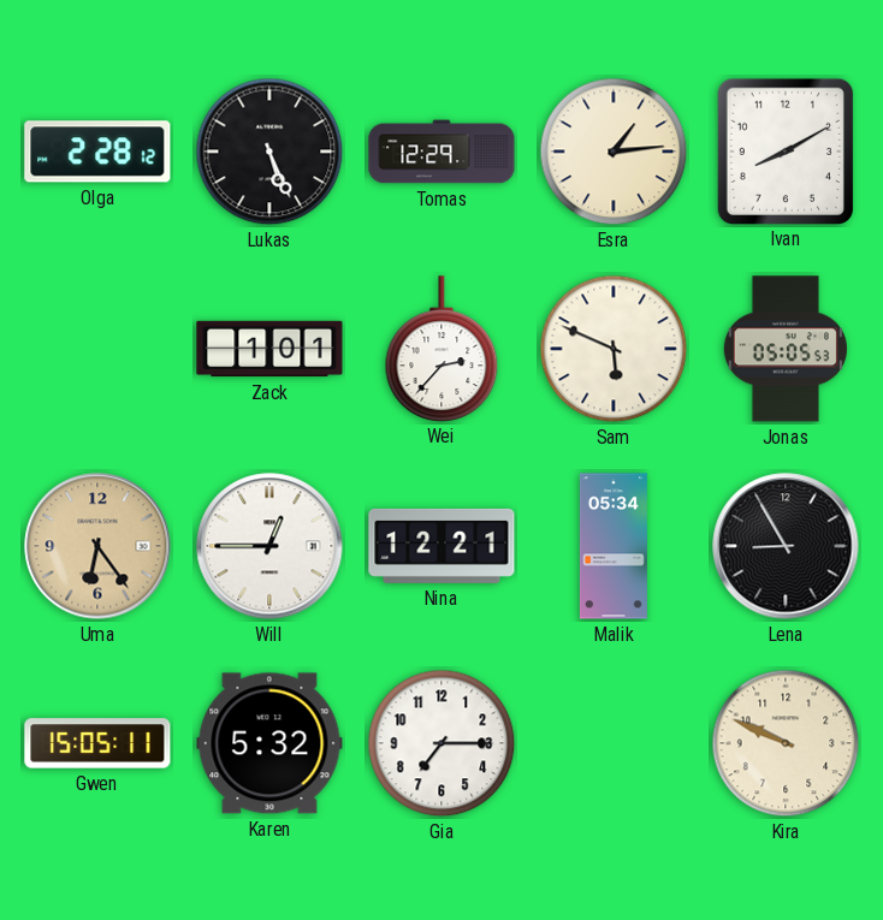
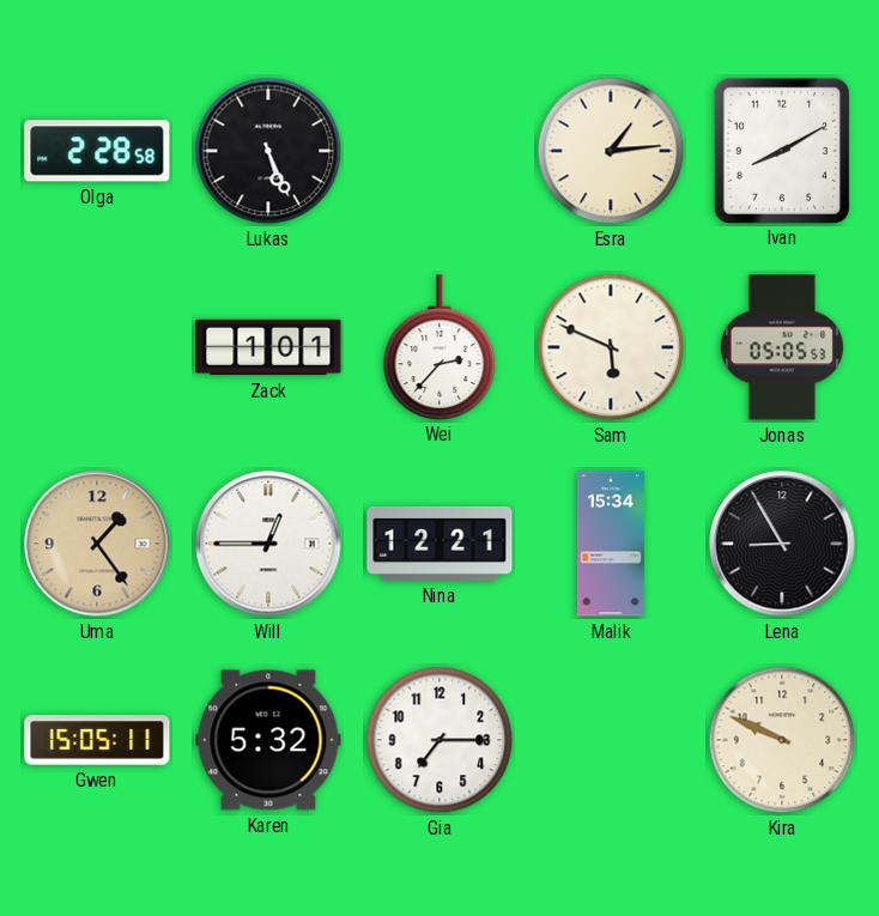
Olga: 2:28:12 -> 2:28:58 (97, 151)
Tomas: 12:29 -> none (441, 152)
Uma: 6:24 -> 1:24 (97, 544)
Malik: 05:34 -> 15:34 (611, 544)
